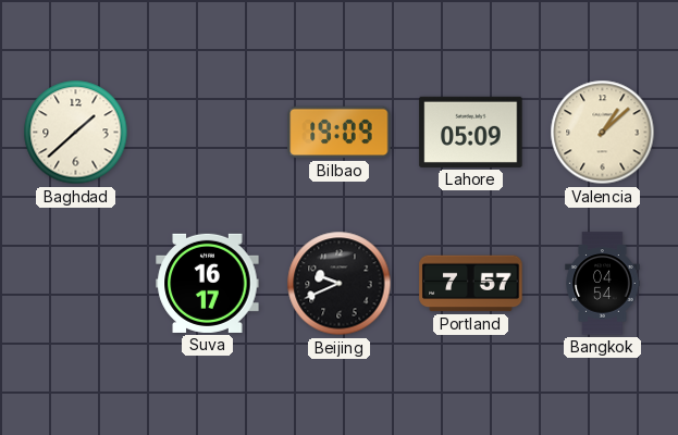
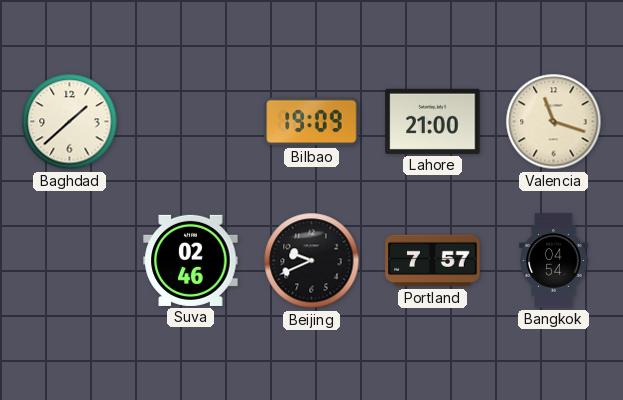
Lahore: 05:09 -> 21:00 (433, 121)
Valencia: 1:08 -> 11:18 (554, 122)
Suva: 16:17 -> 02:46 (191, 260)
